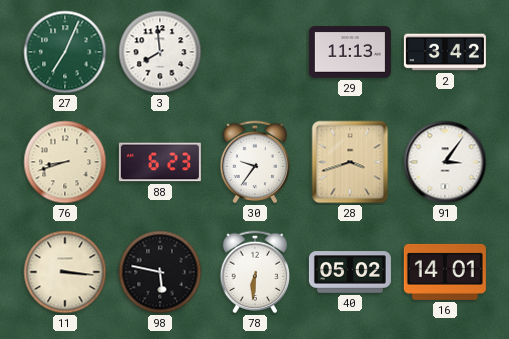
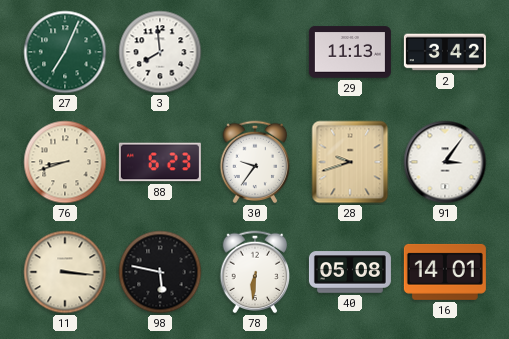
28: 3:42 -> 9:42 (350, 162)
40: 05:02 -> 05:08 (350, 272)
